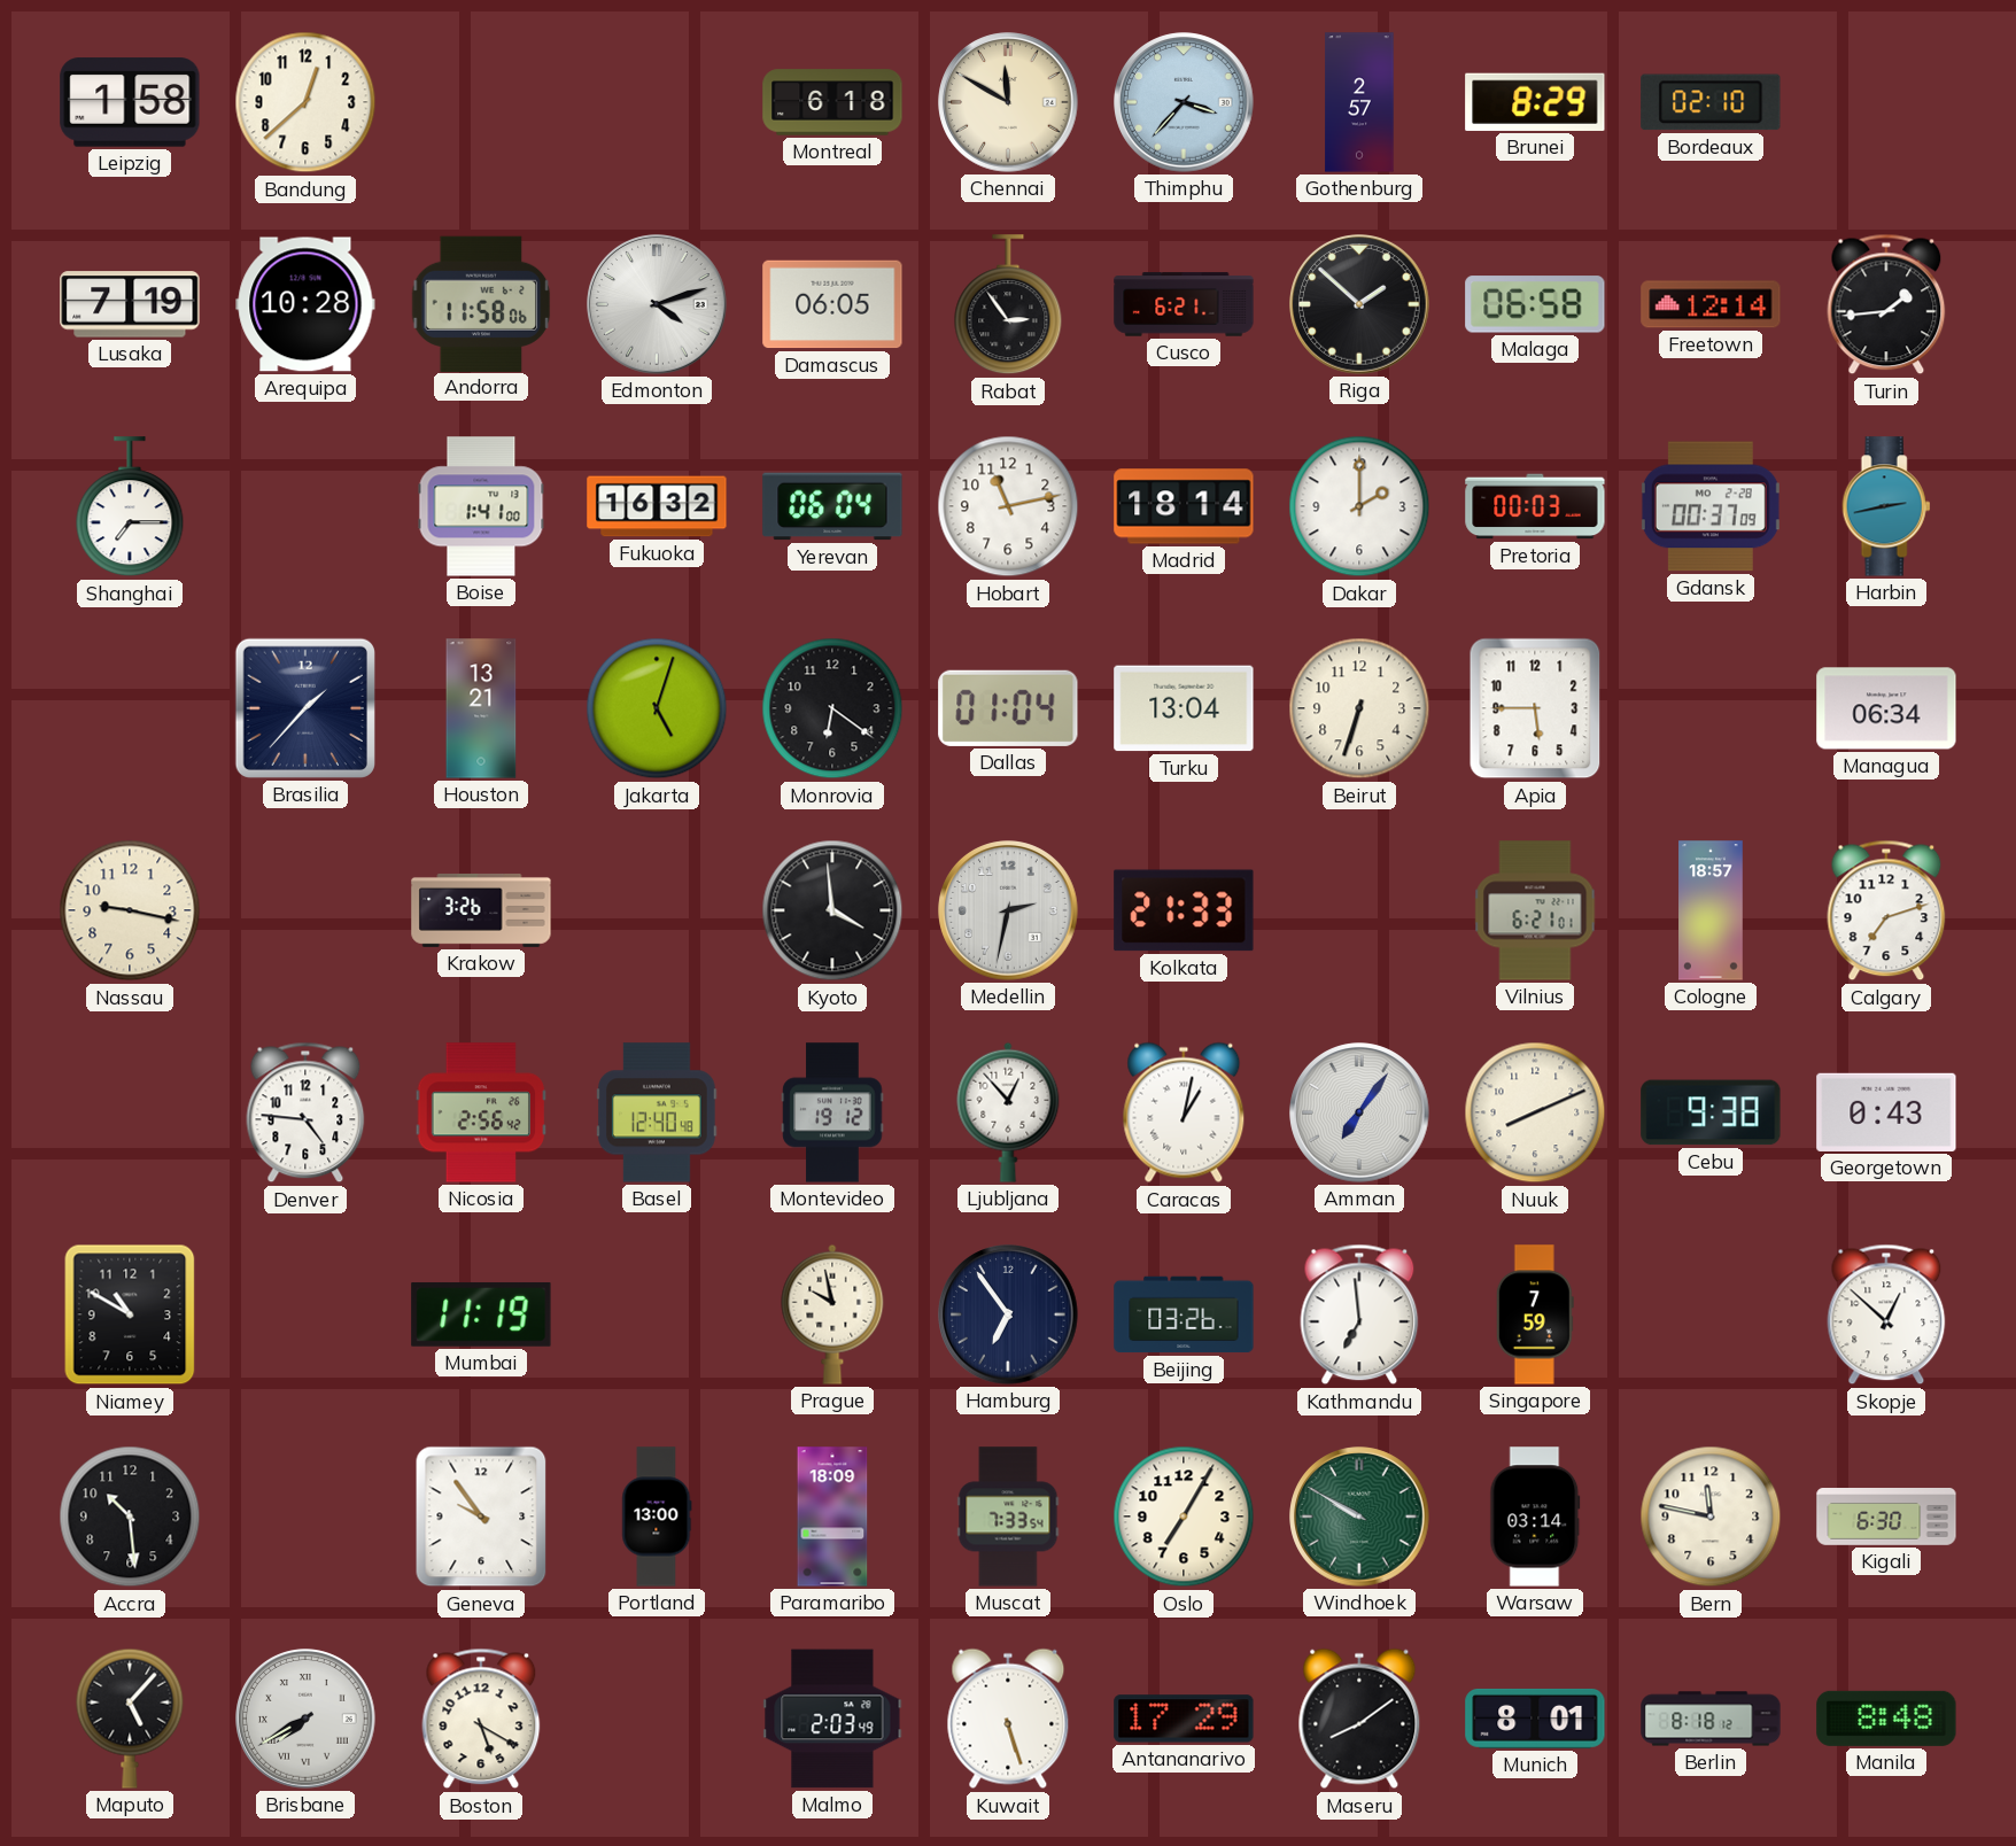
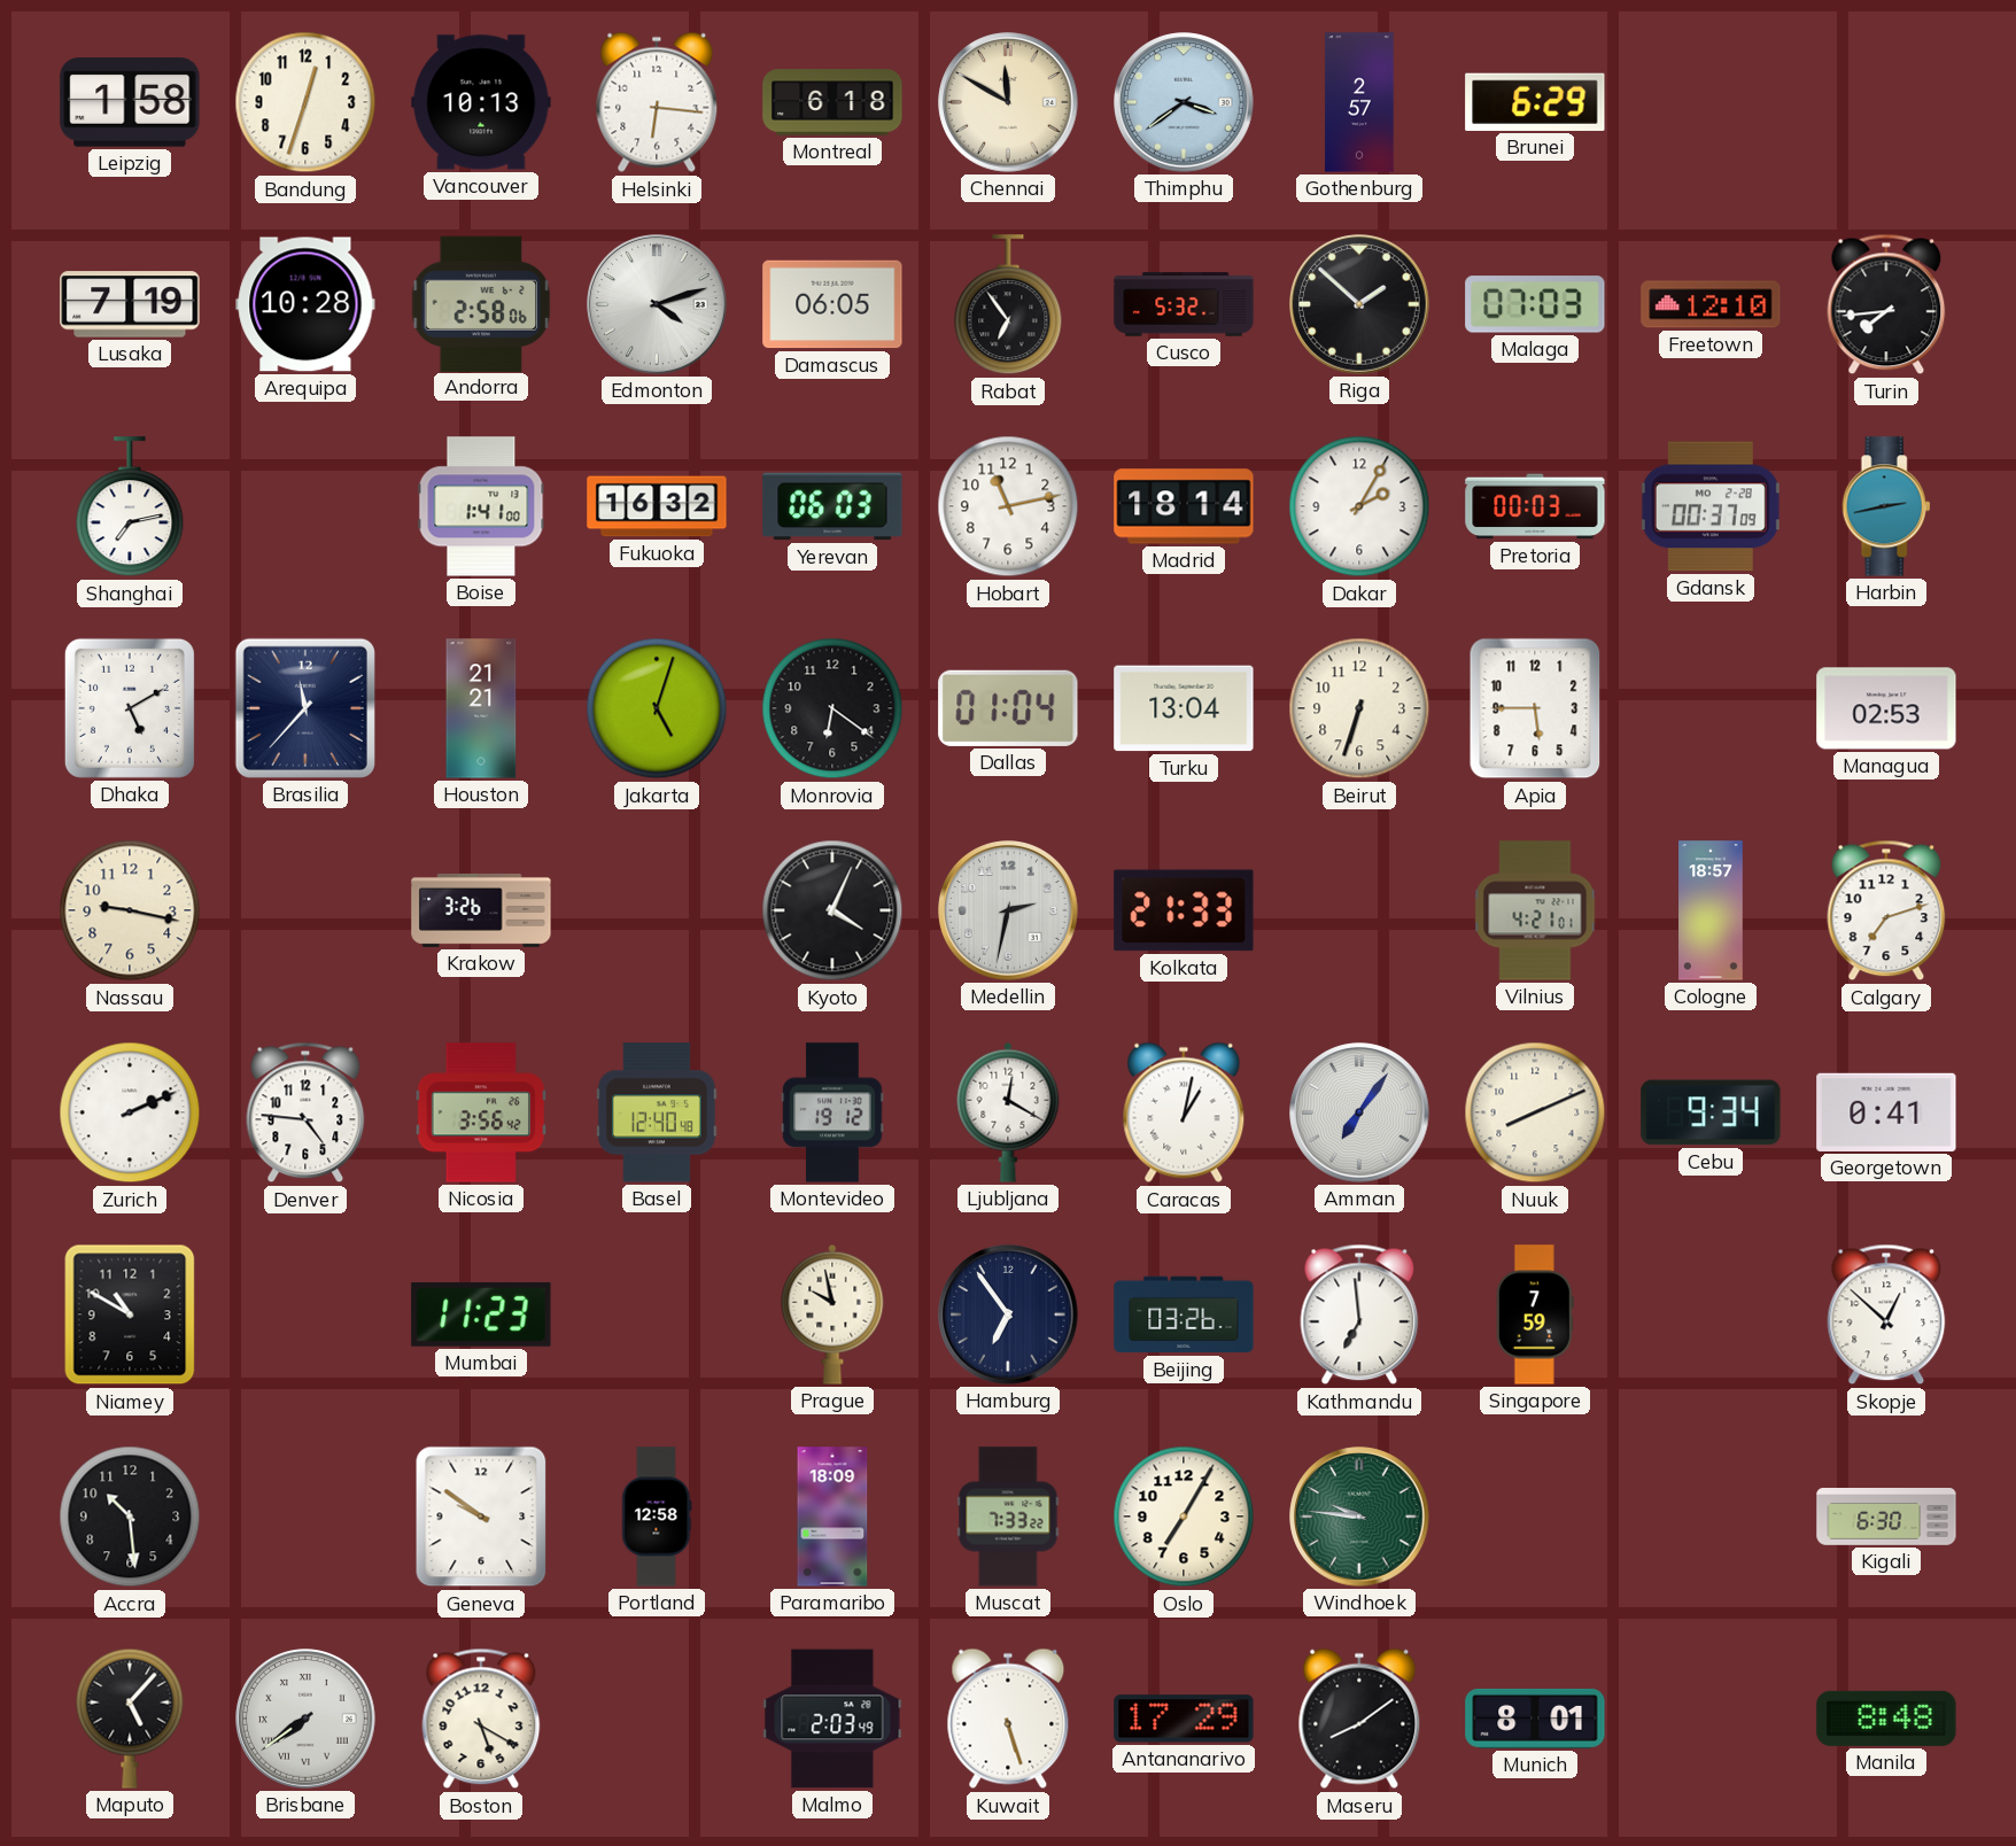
Bandung: 12:38 -> 12:33 (305, 102)
Vancouver: none -> 10:13 (481, 102)
Helsinki: none -> 6:16 (657, 102)
Thimphu: 3:37 -> 3:39 (1184, 102)
Brunei: 8:29 -> 6:29 (1535, 102)
Bordeaux: 02:10 -> none (1711, 102)
Andorra: 11:58 -> 2:58 (481, 303)
Rabat: 2:54 -> 6:54 (1008, 305)
Cusco: 6:21 -> 5:32 (1184, 304)
Malaga: 06:58 -> 07:03 (1535, 304)
Freetown: 12:14 -> 12:10 (1711, 304)
Turin: 1:44 -> 7:44 (1886, 304)
Shanghai: 7:15 -> 7:13 (130, 507)
Yerevan: 06:04 -> 06:03 (832, 506)
Dakar: 2:00 -> 2:05 (1359, 506)
Dhaka: none -> 5:10 (130, 708)
Brasilia: 1:37 -> 11:37 (304, 708)
Houston: 13:21 -> 21:21 (481, 708)
Managua: 06:34 -> 02:53 (1886, 708)
Kyoto: 3:59 -> 4:04 (832, 910)
Vilnius: 6:21 -> 4:21 (1535, 910)
Zurich: none -> 2:11 (130, 1112)
Nicosia: 2:56 -> 3:56 (481, 1112)
Ljubljana: 12:53 -> 12:20 (1008, 1112)
Cebu: 9:38 -> 9:34 (1711, 1112)
Georgetown: 0:43 -> 0:41 (1886, 1112)
Mumbai: 11:19 -> 11:23 (481, 1314)
Geneva: 9:54 -> 9:51 (481, 1517)
Portland: 13:00 -> 12:58 (657, 1517)
Muscat: 7:33:54 -> 7:33:22 (1008, 1517)
Windhoek: 9:50 -> 9:46 (1359, 1517)
Warsaw: 03:14 -> none (1535, 1517)
Bern: 11:47 -> none (1711, 1517)
Brisbane: 7:40 -> 7:39 (305, 1719)
Berlin: 8:18 -> none (1711, 1719)
